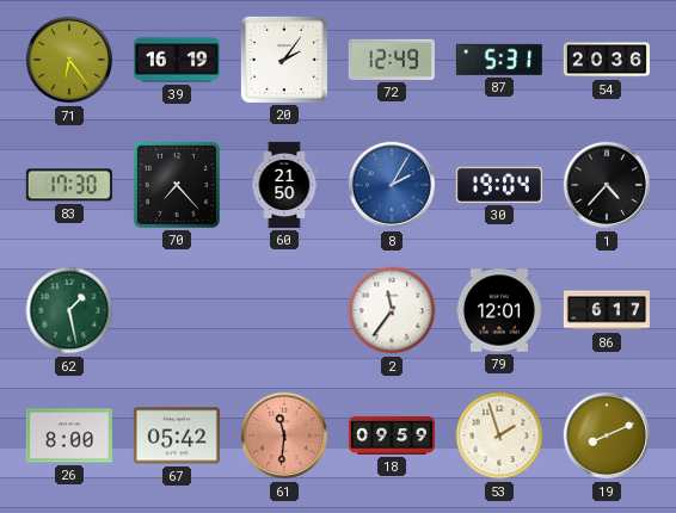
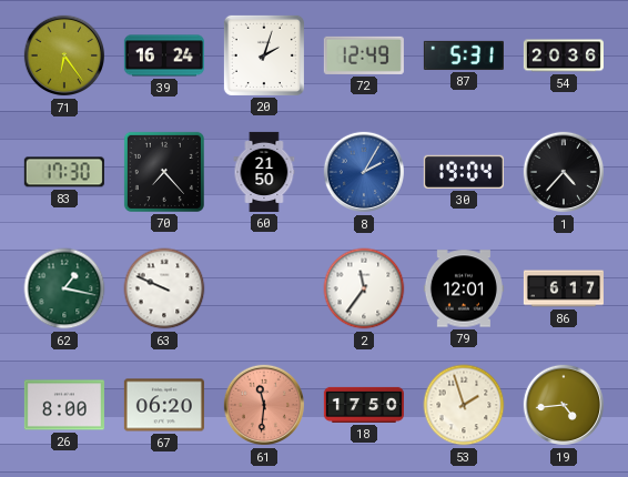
39: 16:19 -> 16:24 (164, 55)
20: 2:06 -> 2:03 (264, 55)
62: 1:28 -> 1:17 (64, 288)
63: none -> 9:49 (164, 288)
67: 05:42 -> 06:20 (164, 405)
18: 09:59 -> 17:50 (364, 405)
19: 8:11 -> 4:44 (564, 405)
